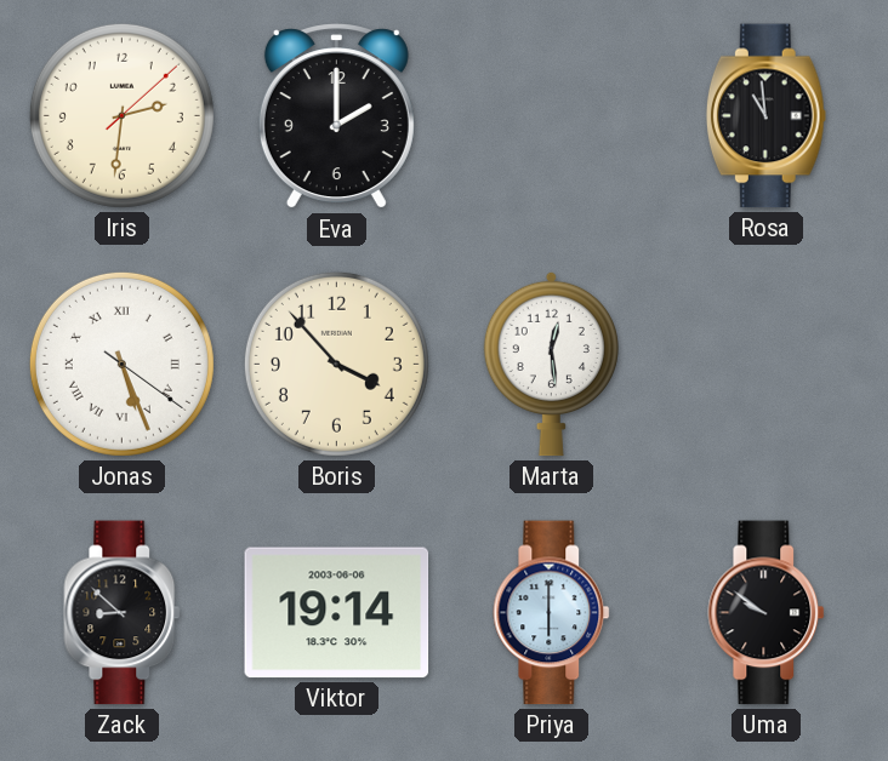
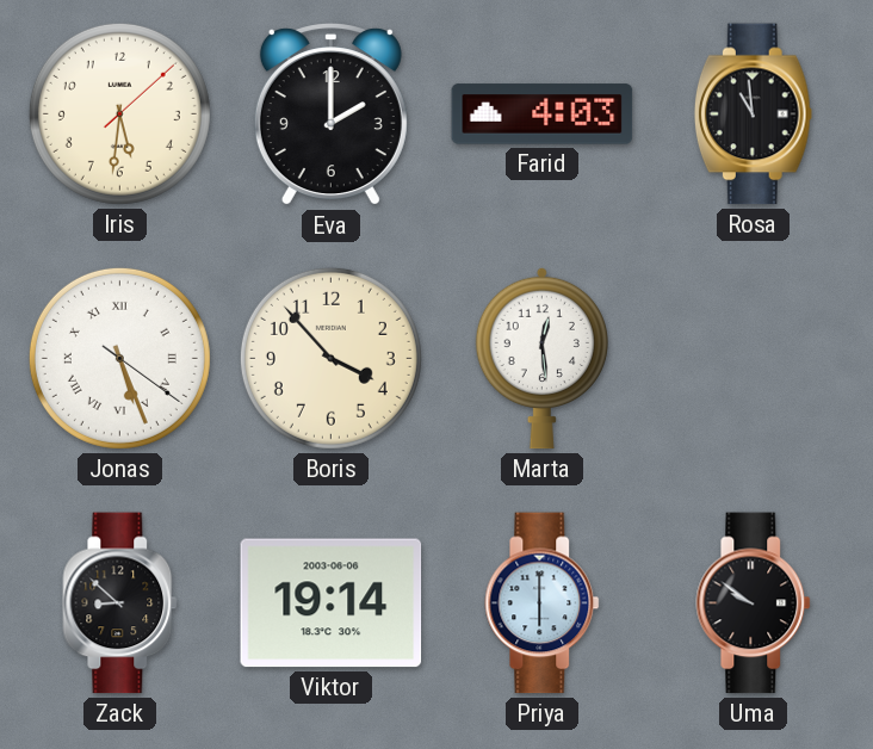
Iris: 2:31 -> 5:31 (119, 113)
Farid: none -> 4:03 (543, 114)
